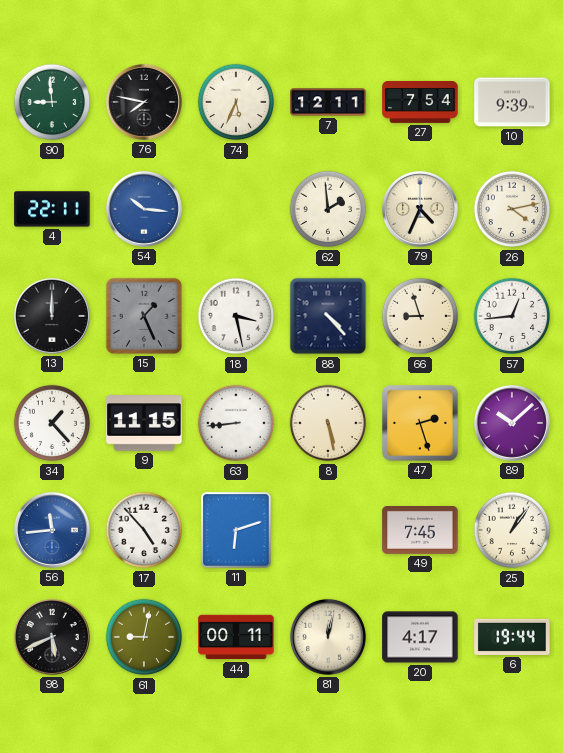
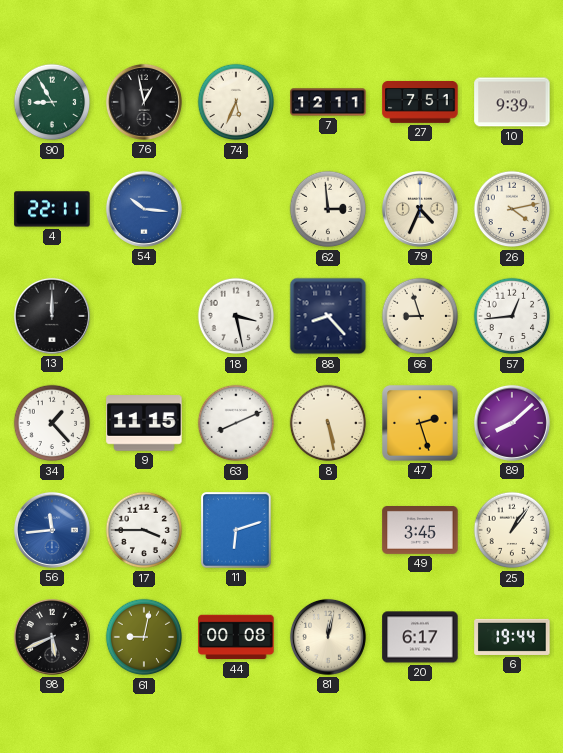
90: 8:59 -> 8:55 (52, 102)
76: 7:47 -> 12:58 (144, 102)
27: 7:54 -> 7:51 (420, 102)
62: 1:59 -> 2:59 (328, 209)
15: 1:26 -> none (144, 316)
88: 4:23 -> 8:23 (328, 316)
63: 8:44 -> 8:11 (236, 423)
89: 10:08 -> 8:08 (512, 423)
17: 4:53 -> 3:45 (144, 530)
49: 7:45 -> 3:45 (420, 531)
44: 00:11 -> 00:08 (236, 637)
20: 4:17 -> 6:17 (420, 637)
